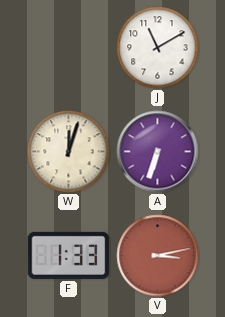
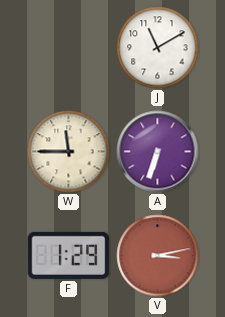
W: 12:03 -> 11:45 (69, 152)
F: 1:33 -> 1:29 (69, 255)
